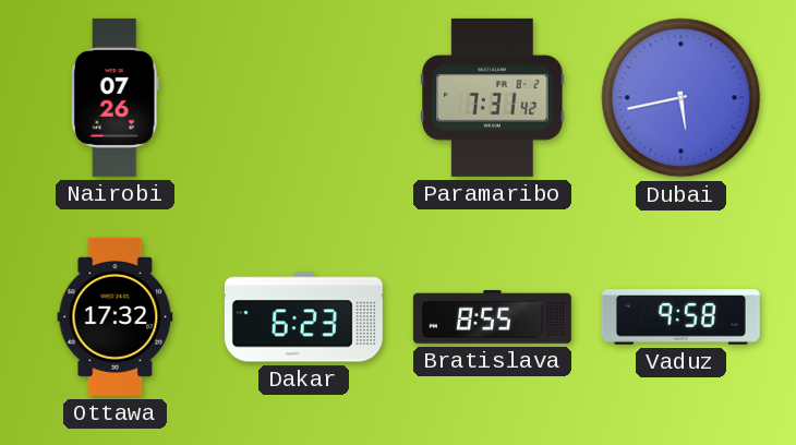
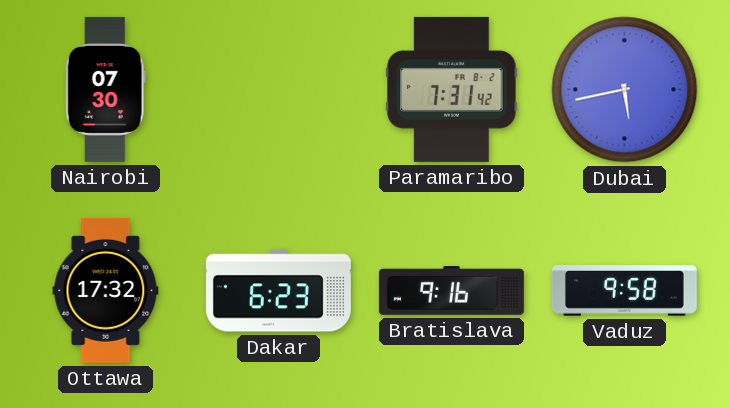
Nairobi: 07:26 -> 07:30 (105, 89)
Bratislava: 8:55 -> 9:16 (451, 291)
